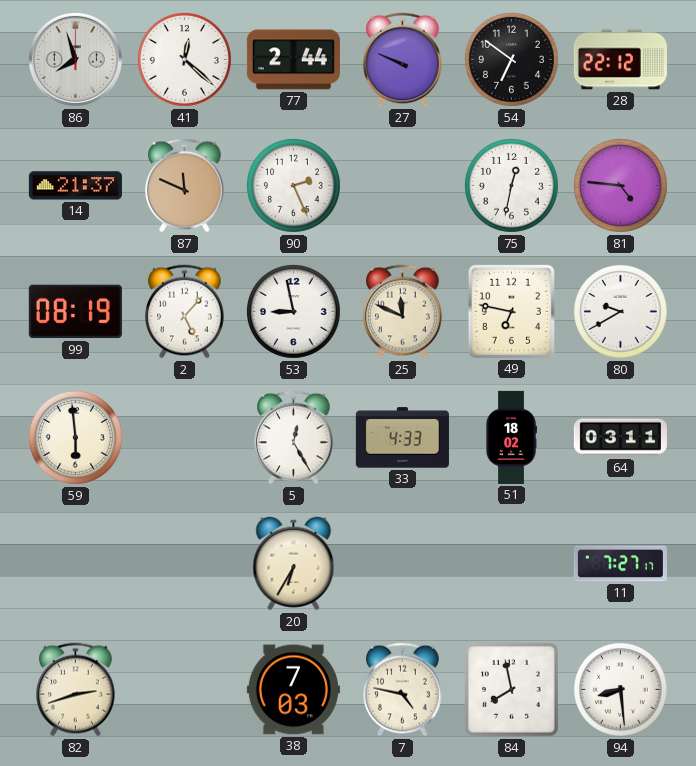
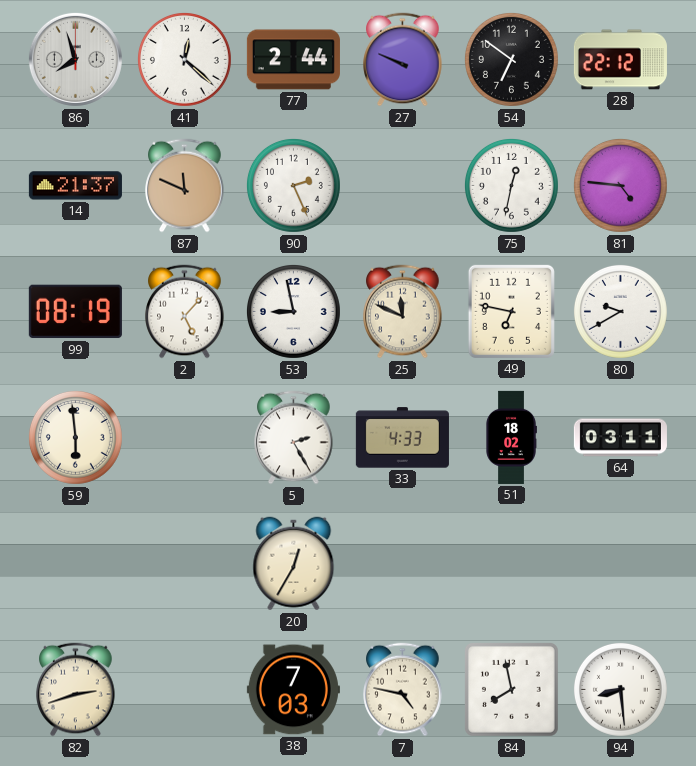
5: 12:25 -> 2:25 (294, 438)
20: 6:35 -> 12:35 (294, 564)
11: 7:27 -> none (620, 564)
